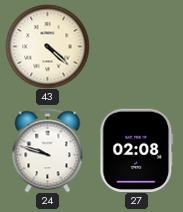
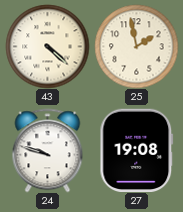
25: none -> 1:58 (136, 46)
27: 02:08 -> 19:08 (137, 150)
